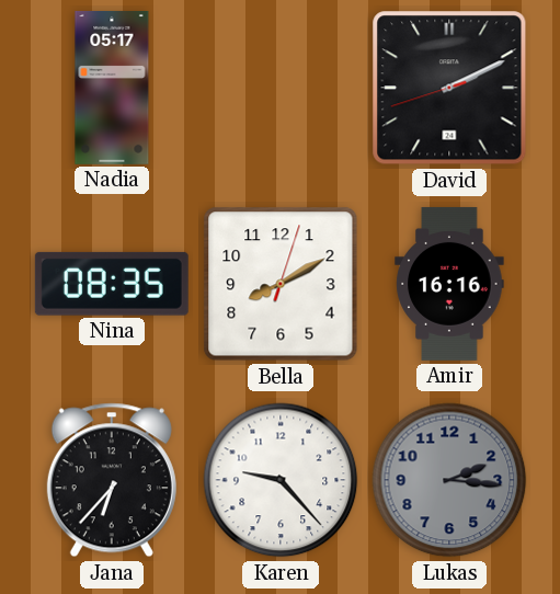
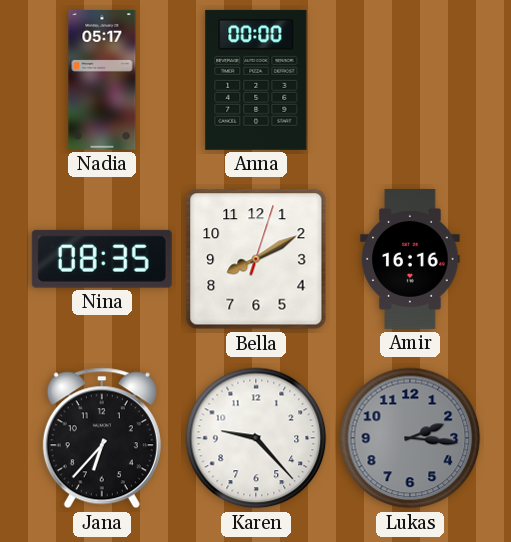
Anna: none -> 00:00 (256, 80)
David: 2:10 -> none (449, 88)
